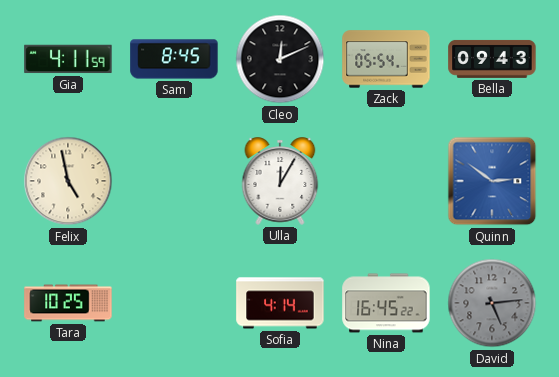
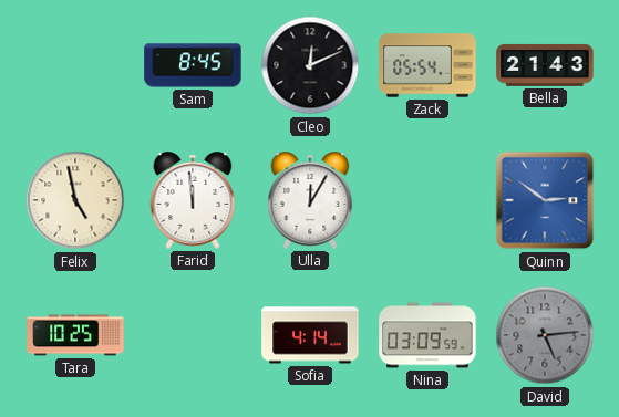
Gia: 4:11 -> none (68, 59)
Bella: 09:43 -> 21:43 (545, 65)
Farid: none -> 11:59 (193, 200)
Nina: 16:45 -> 03:09 (427, 335)
